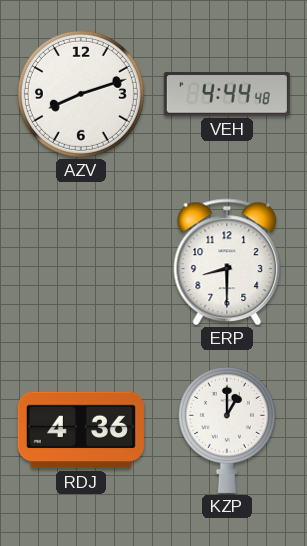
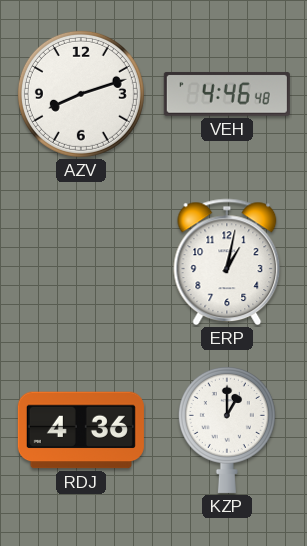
VEH: 4:44 -> 4:46 (227, 94)
ERP: 8:30 -> 1:02 (227, 262)
